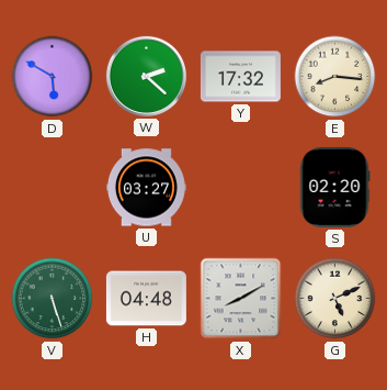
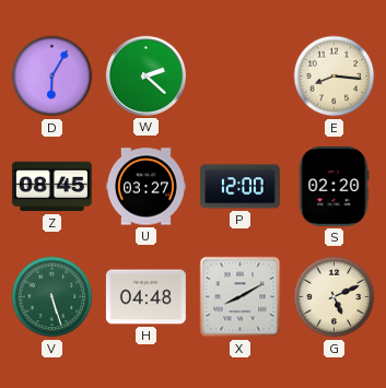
D: 5:50 -> 6:05 (52, 77)
Y: 17:32 -> none (240, 77)
Z: none -> 08:45 (51, 187)
P: none -> 12:00 (239, 187)
